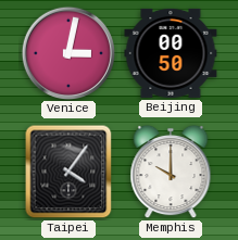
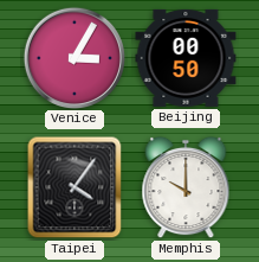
Venice: 3:02 -> 3:05 (73, 57)
